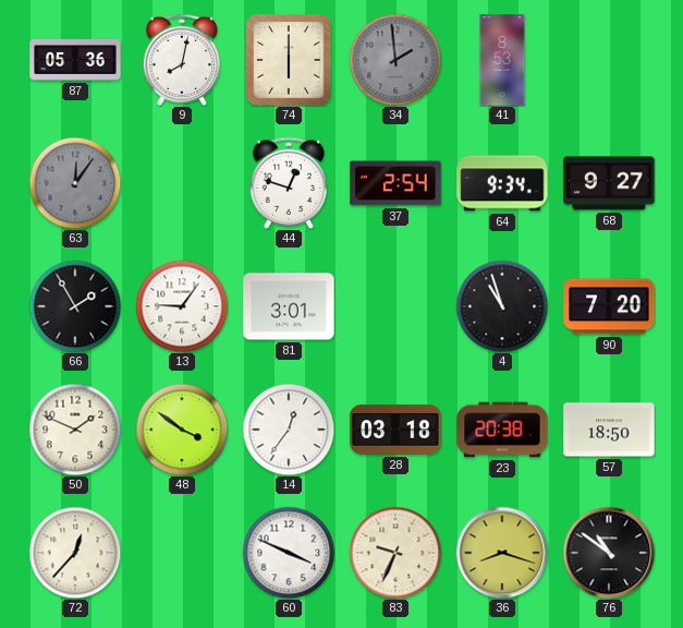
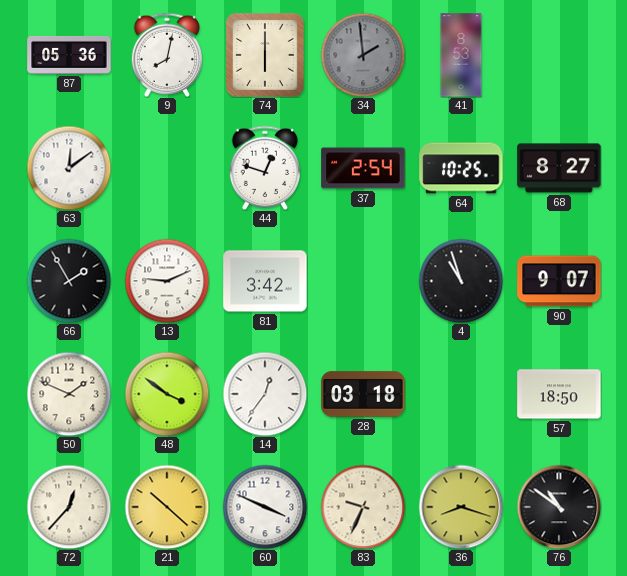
63: 12:06 -> 12:09 (69, 168)
63 dial: grey -> white (69, 168)
64: 9:34 -> 10:25 (461, 168)
68: 9:27 -> 8:27 (559, 168)
13: 9:06 -> 9:11 (167, 281)
81: 3:01 -> 3:42 (265, 281)
90: 7:20 -> 9:07 (559, 281)
23: 20:38 -> none (502, 430)
21: none -> 10:22 (167, 507)
